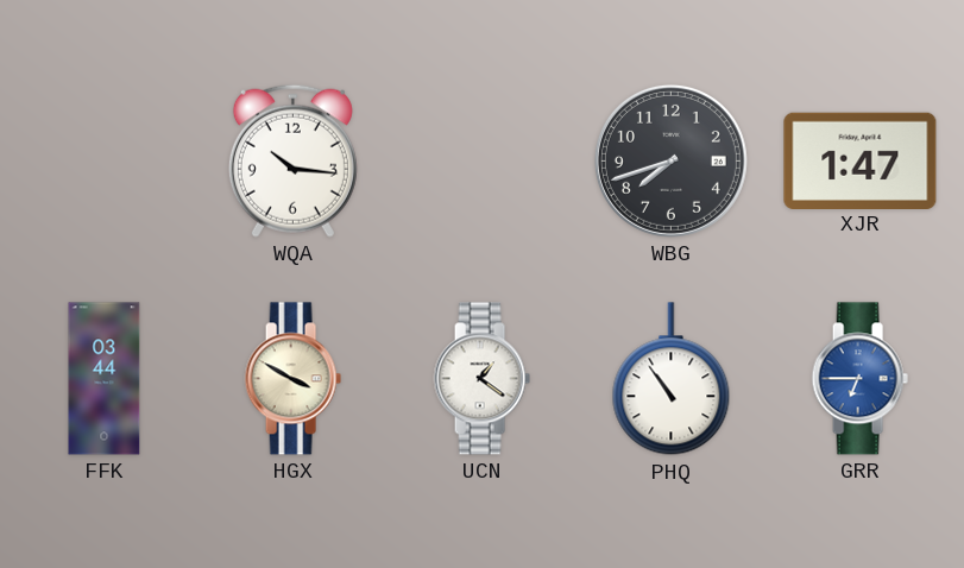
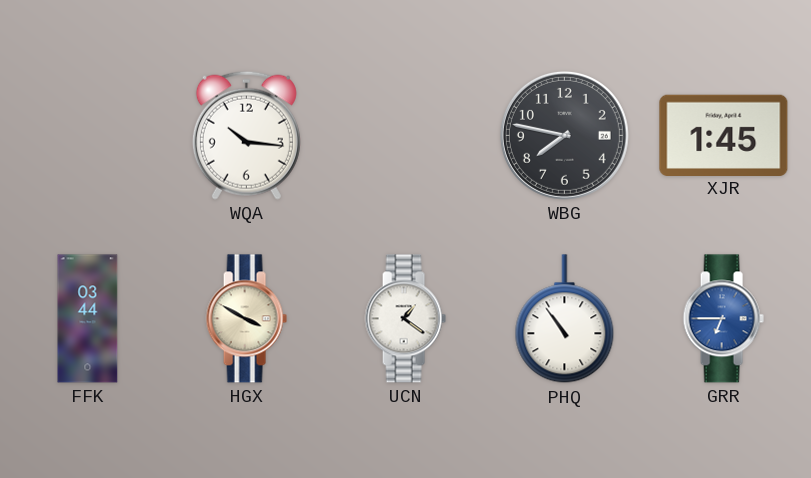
WBG: 7:42 -> 7:47 (564, 135)
XJR: 1:47 -> 1:45 (724, 135)
